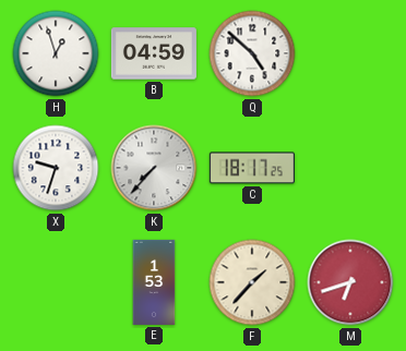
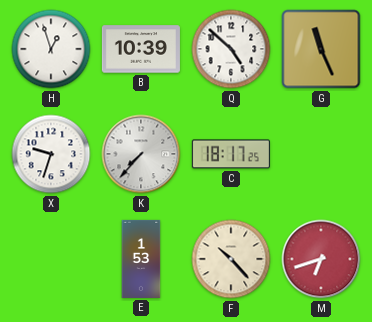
B: 04:59 -> 10:39 (141, 49)
G: none -> 11:26 (321, 49)
F: 1:37 -> 10:23 (231, 259)
